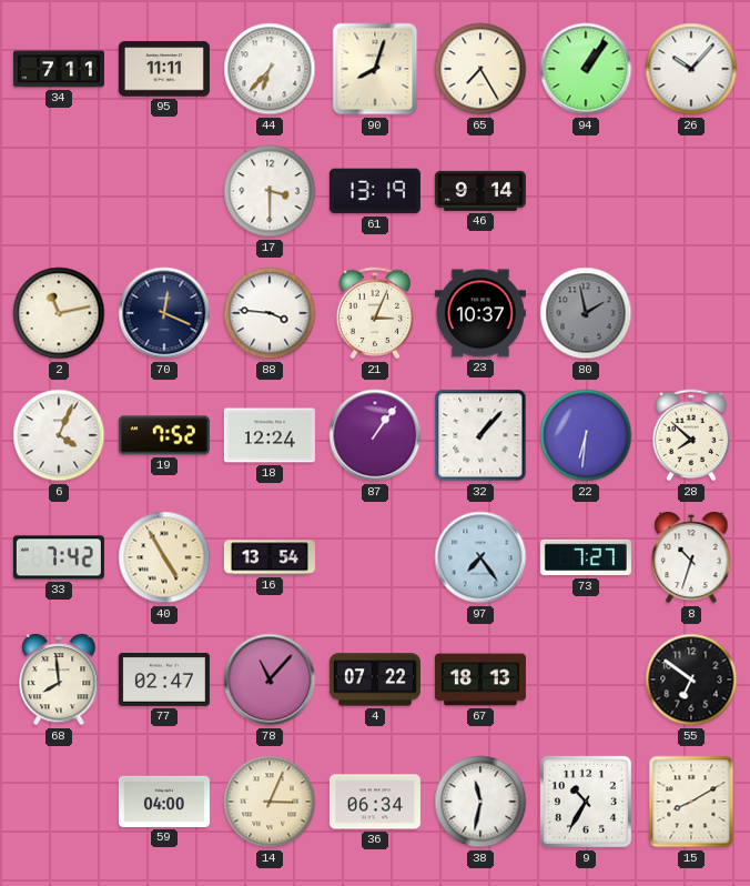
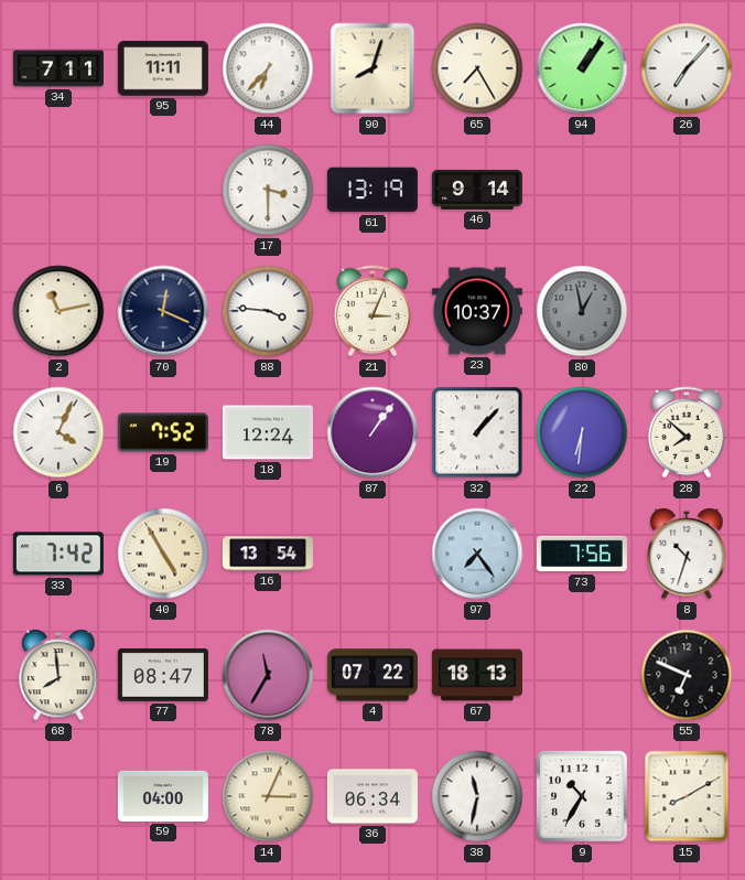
26: 10:07 -> 7:07 (687, 68)
80: 1:58 -> 12:58 (582, 311)
73: 7:27 -> 7:56 (582, 554)
77: 02:47 -> 08:47 (163, 675)
78: 11:07 -> 11:35 (268, 675)
55: 6:51 -> 6:49 (687, 675)
